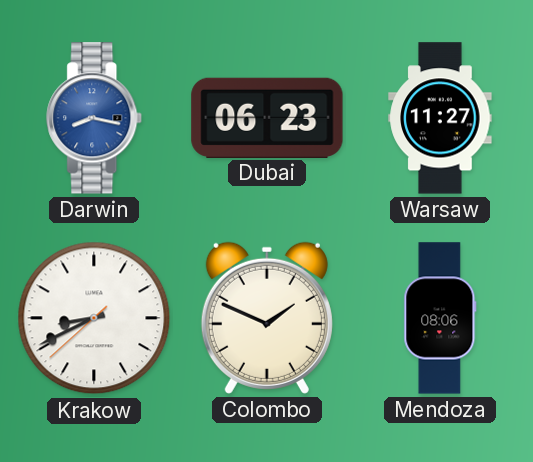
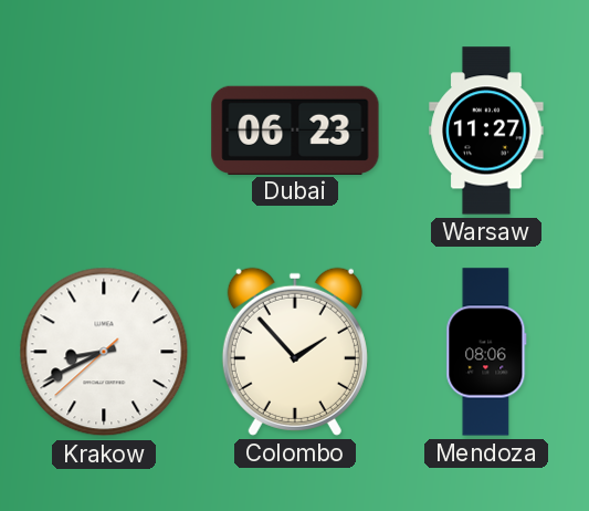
Darwin: 8:17 -> none (95, 118)
Colombo: 1:49 -> 1:53 (295, 352)
